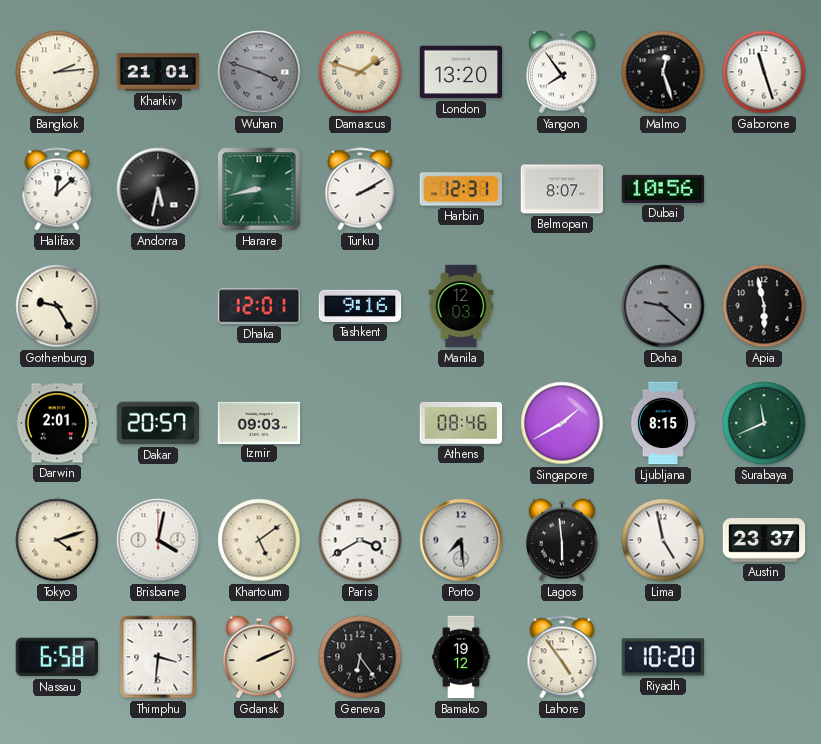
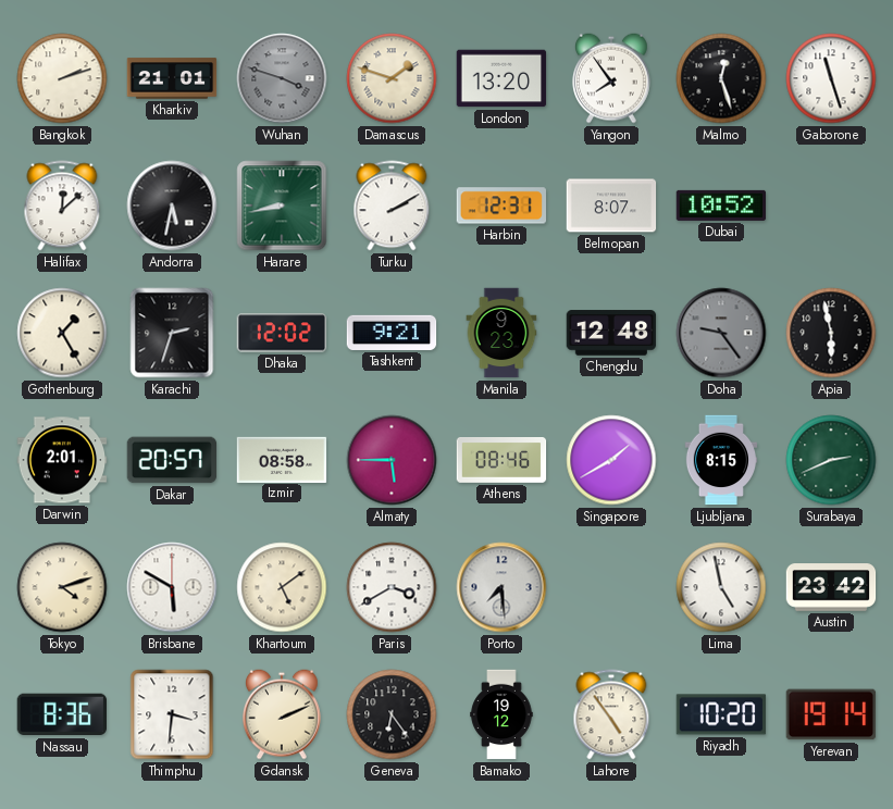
Bangkok: 2:14 -> 2:12 (62, 78)
Dubai: 10:56 -> 10:52 (721, 206)
Gothenburg: 9:25 -> 1:25 (62, 333)
Karachi: none -> 2:33 (172, 333)
Dhaka: 12:01 -> 12:02 (282, 333)
Tashkent: 9:16 -> 9:21 (392, 333)
Manila: 12:03 -> 9:23 (501, 333)
Chengdu: none -> 12:48 (611, 333)
Doha: 9:22 -> 9:24 (721, 333)
Izmir: 09:03 -> 08:58 (282, 459)
Almaty: none -> 5:45 (392, 460)
Surabaya: 11:41 -> 2:41 (831, 460)
Brisbane: 4:02 -> 5:50 (172, 587)
Lagos: 5:59 -> none (562, 540)
Austin: 23:37 -> 23:42 (831, 587)
Nassau: 6:58 -> 8:36 (61, 714)
Yerevan: none -> 19:14 (831, 714)
